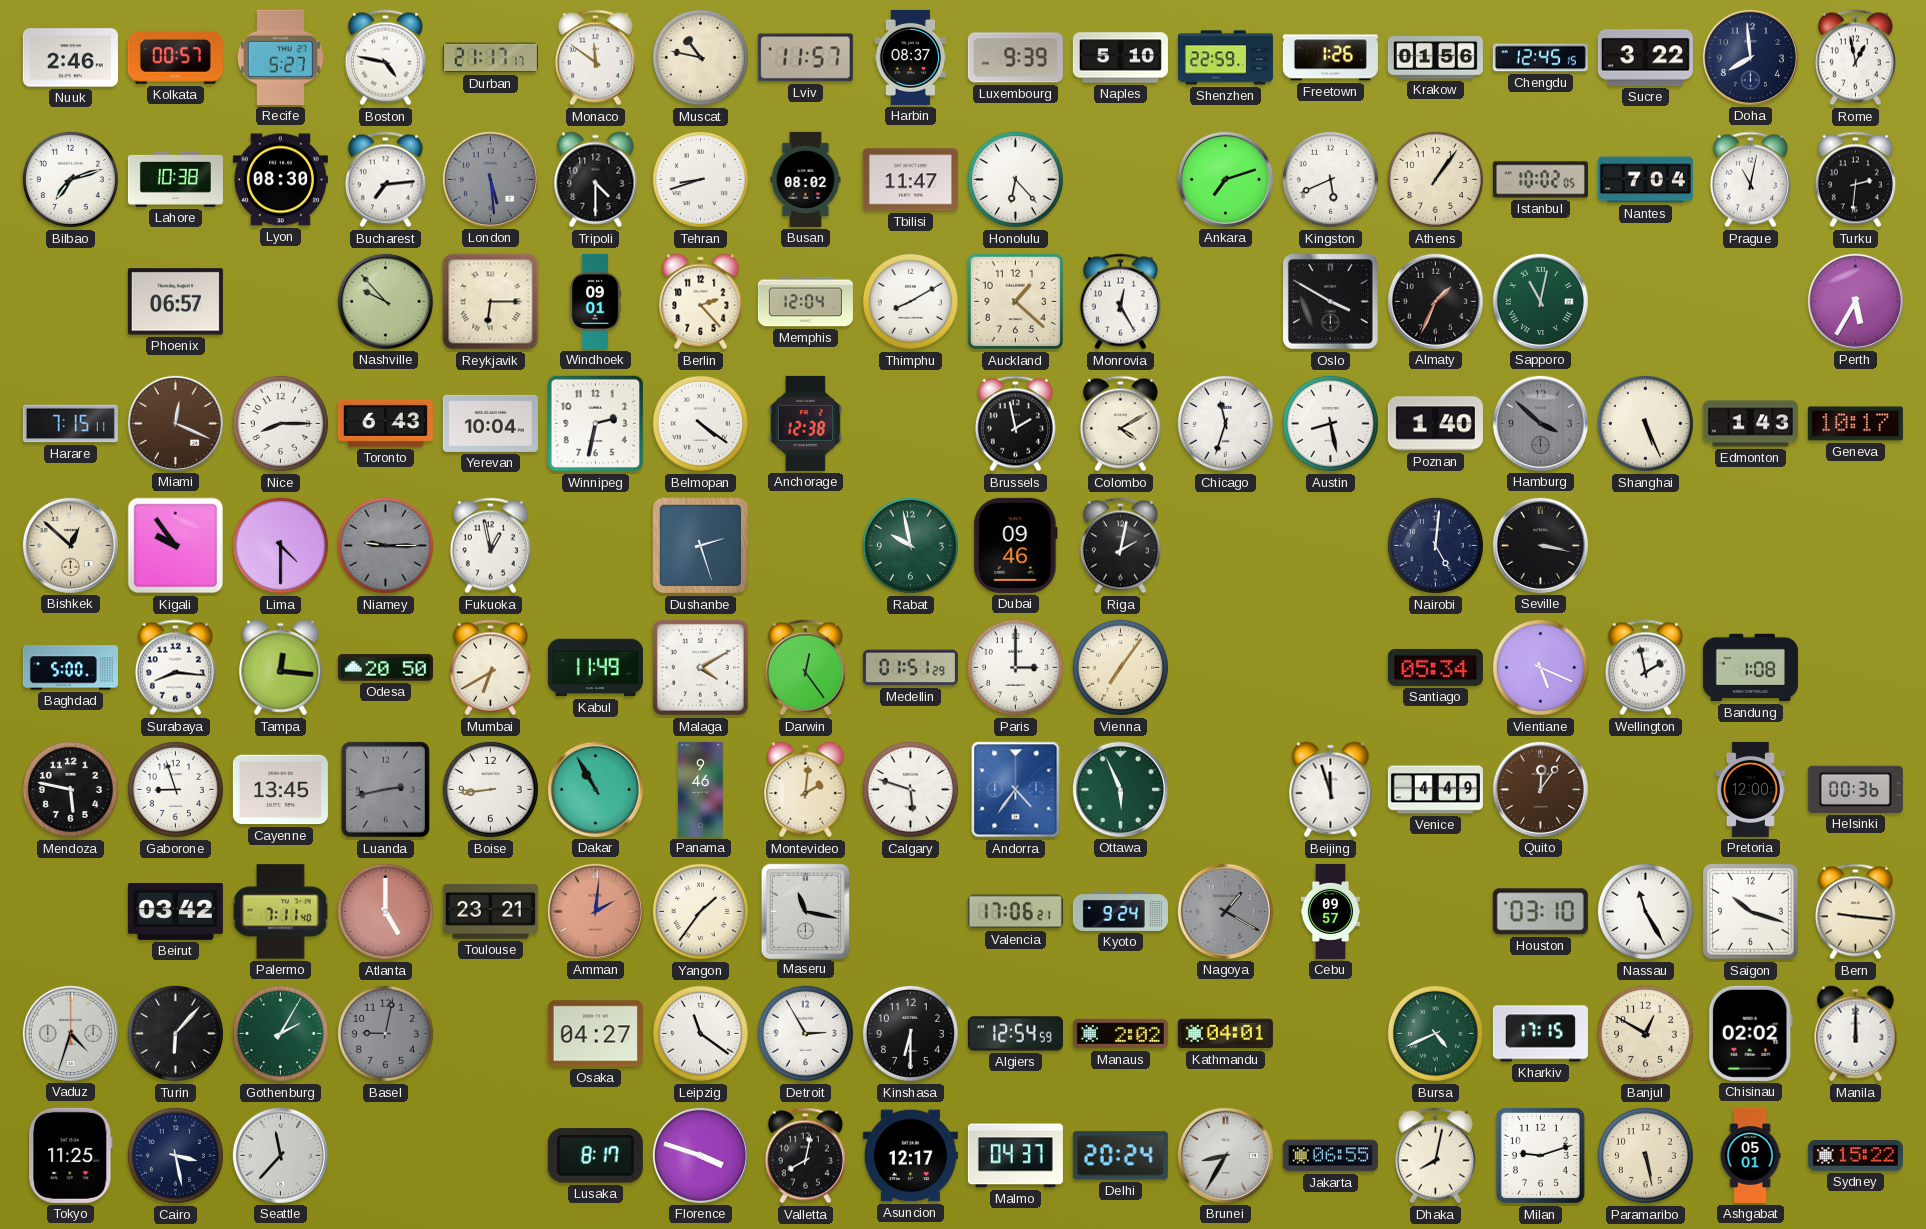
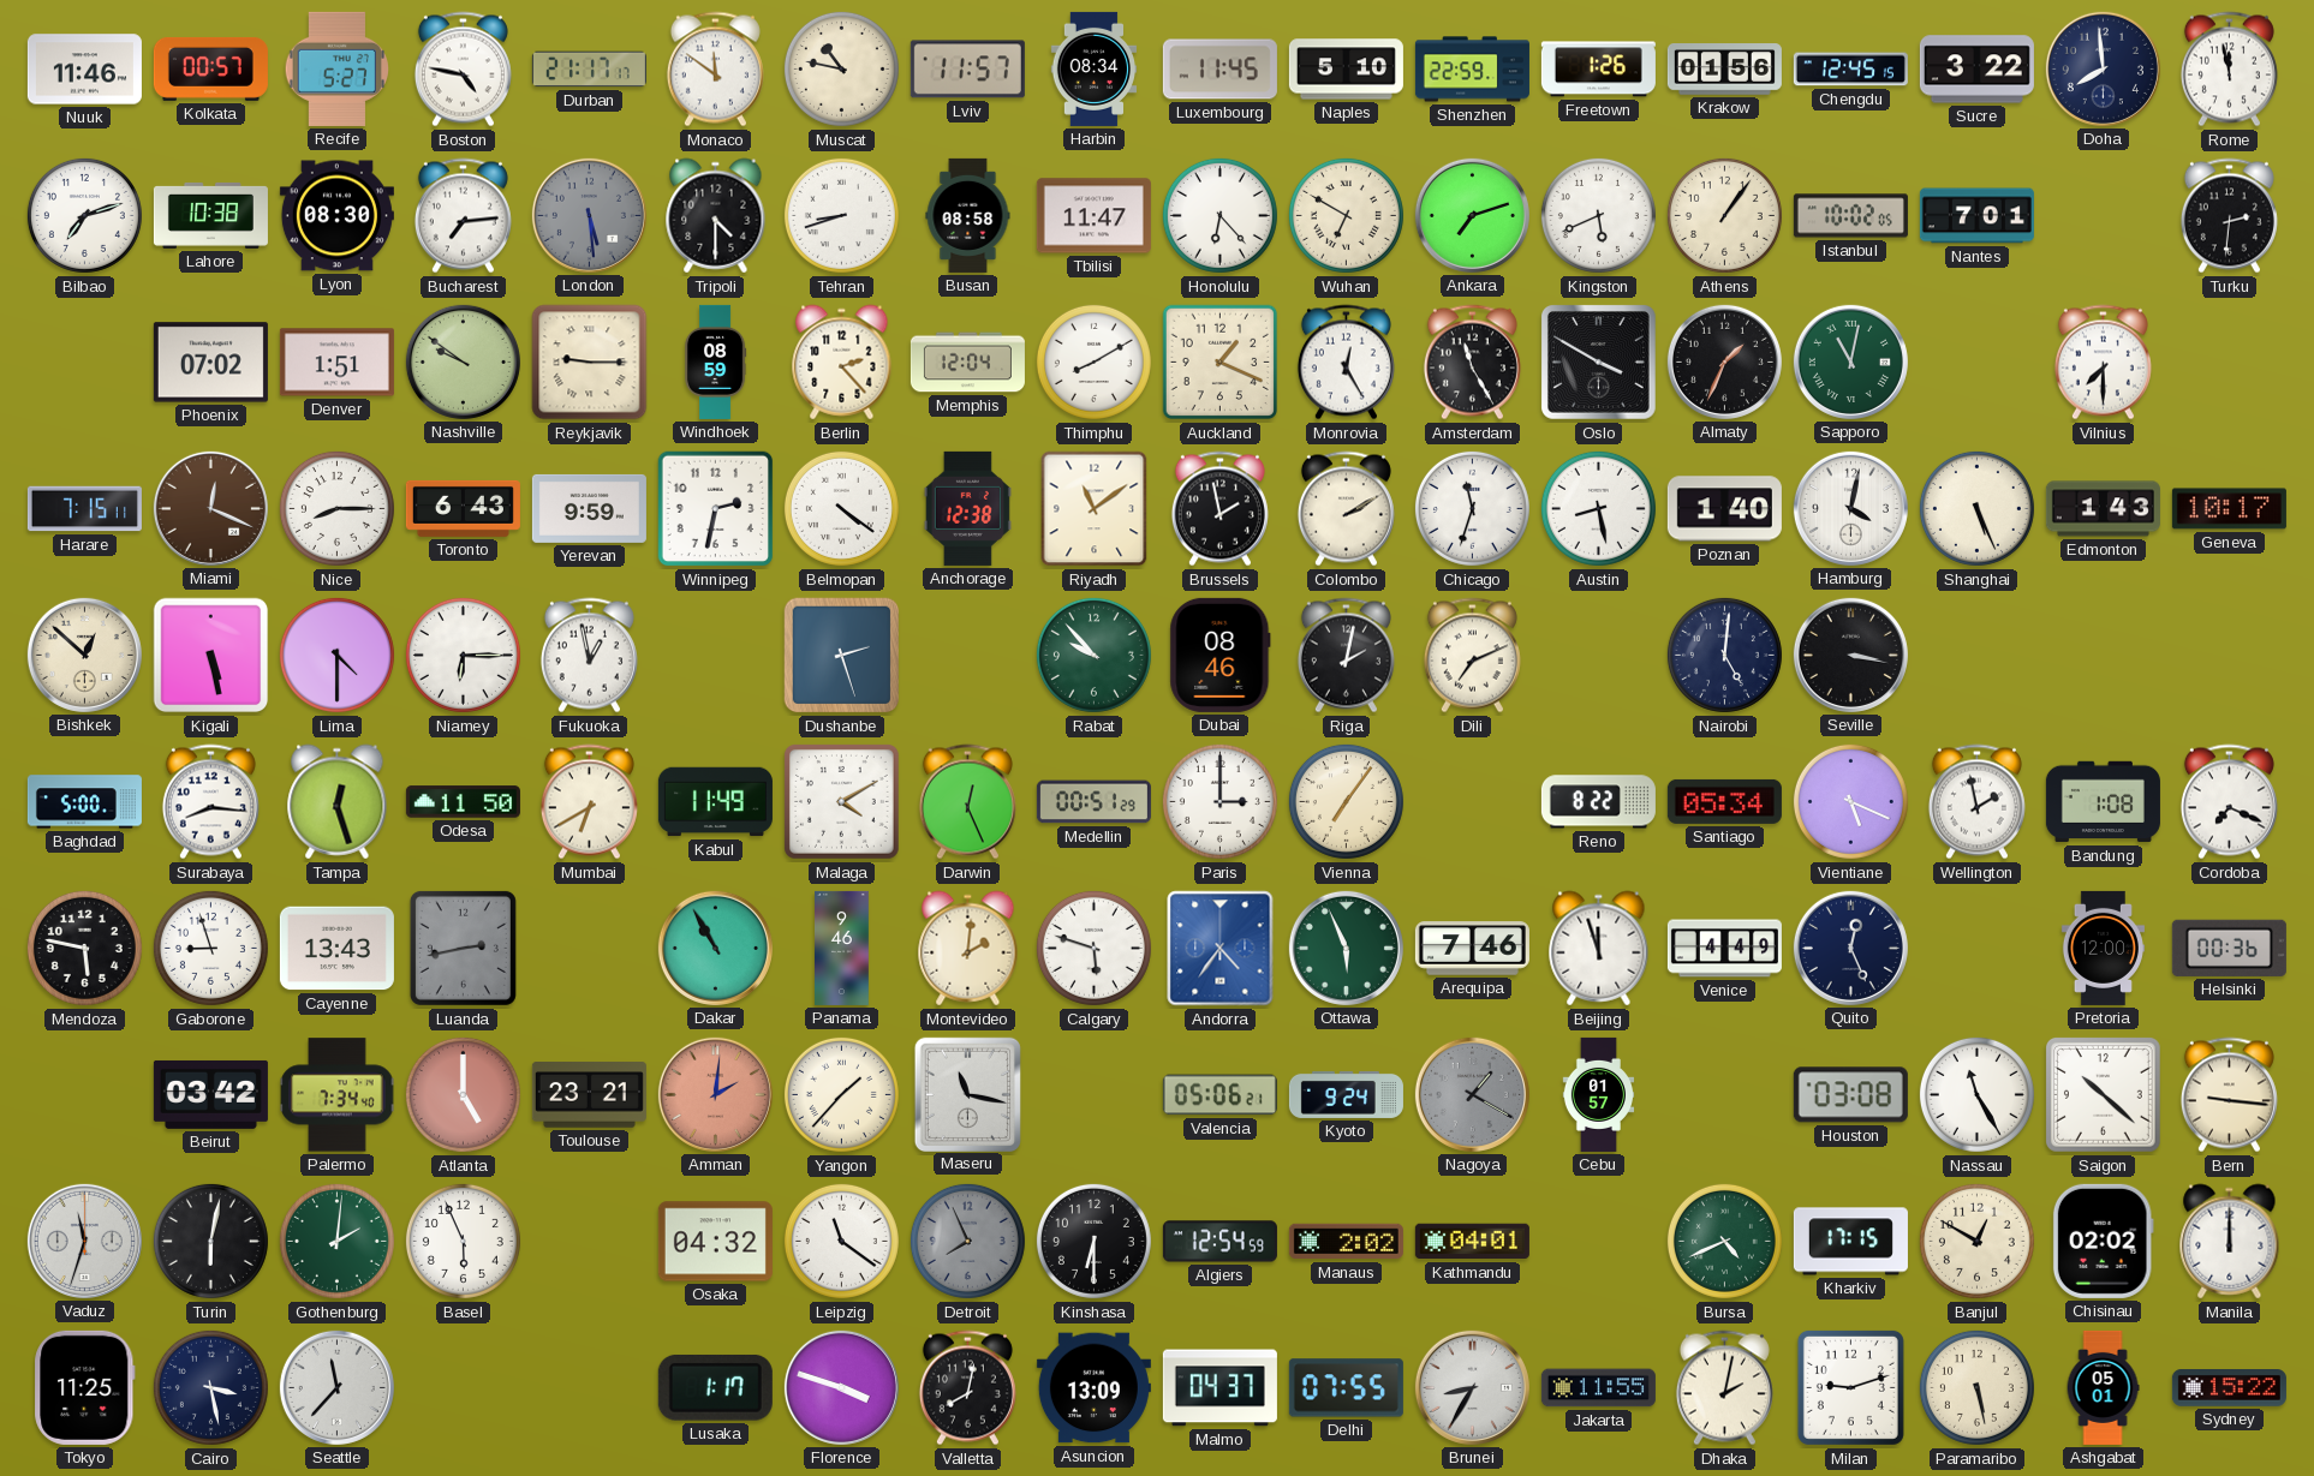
Nuuk: 2:46 -> 11:46 (84, 70)
Harbin: 08:37 -> 08:34 (1095, 68)
Luxembourg: 9:39 -> 11:45 (1219, 70)
Rome: 12:58 -> 11:58 (2229, 70)
Busan: 08:02 -> 08:58 (968, 215)
Wuhan: none -> 6:50 (1346, 215)
Nantes: 7:04 -> 7:01 (1976, 216)
Prague: 11:02 -> none (1750, 180)
Phoenix: 06:57 -> 07:02 (210, 363)
Denver: none -> 1:51 (336, 363)
Nashville: 9:53 -> 9:51 (463, 361)
Reykjavik: 6:15 -> 9:15 (590, 363)
Windhoek: 09:01 -> 08:59 (715, 361)
Auckland: 1:22 -> 1:19 (1221, 363)
Amsterdam: none -> 11:25 (1472, 363)
Vilnius: none -> 7:30 (2103, 363)
Perth: 5:35 -> none (1855, 301)
Yerevan: 10:04 -> 9:59 (589, 508)
Riyadh: none -> 11:09 (1095, 509)
Colombo: 4:10 -> 2:10 (1346, 509)
Hamburg: 3:52 -> 4:02 (1850, 508)
Hamburg dial: grey -> white (1850, 508)
Kigali: 9:54 -> 5:28 (211, 656)
Niamey: 9:15 -> 6:15 (463, 655)
Niamey dial: grey -> white (463, 655)
Rabat: 9:58 -> 9:53 (1093, 655)
Dubai: 09:46 -> 08:46 (1221, 655)
Dili: none -> 7:11 (1472, 656)
Tampa: 12:16 -> 12:27 (338, 802)
Odesa: 20:50 -> 11:50 (463, 802)
Darwin: 12:24 -> 12:26 (967, 802)
Medellin: 01:51 -> 00:51 (1093, 802)
Reno: none -> 8:22 (1598, 802)
Cordoba: none -> 7:19 (2229, 802)
Cayenne: 13:45 -> 13:43 (336, 949)
Boise: 8:44 -> none (490, 789)
Arequipa: none -> 7:46 (1472, 949)
Quito: 12:06 -> 12:26 (1850, 948)
Quito dial: brown -> navy (1850, 948)
Palermo: 7:11 -> 7:34 (338, 1095)
Yangon: 1:36 -> 1:37 (841, 1094)
Valencia: 17:06 -> 05:06 (1219, 1095)
Cebu: 09:57 -> 01:57 (1599, 1094)
Houston: 03:10 -> 03:08 (1850, 1095)
Saigon: 10:18 -> 10:22 (2103, 1094)
Vaduz: 4:33 -> 11:33 (84, 1241)
Turin: 6:07 -> 6:02 (210, 1241)
Gothenburg: 2:05 -> 2:01 (336, 1241)
Basel: 9:02 -> 5:56 (463, 1241)
Basel dial: grey -> white (463, 1241)
Osaka: 04:27 -> 04:32 (715, 1242)
Detroit: 2:55 -> 7:56 (967, 1241)
Detroit dial: white -> grey (967, 1241)
Lusaka: 8:17 -> 1:17 (715, 1387)
Asuncion: 12:17 -> 13:09 (1093, 1388)
Delhi: 20:24 -> 07:55 (1346, 1388)
Jakarta: 06:55 -> 11:55 (1598, 1388)
Dhaka: 8:02 -> 2:02 (1724, 1388)
